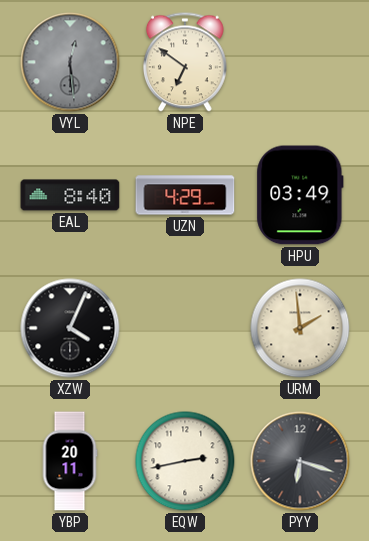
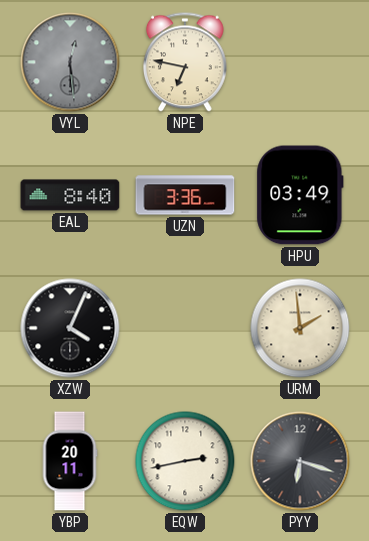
NPE: 6:51 -> 6:47 (186, 62)
UZN: 4:29 -> 3:36 (185, 195)
